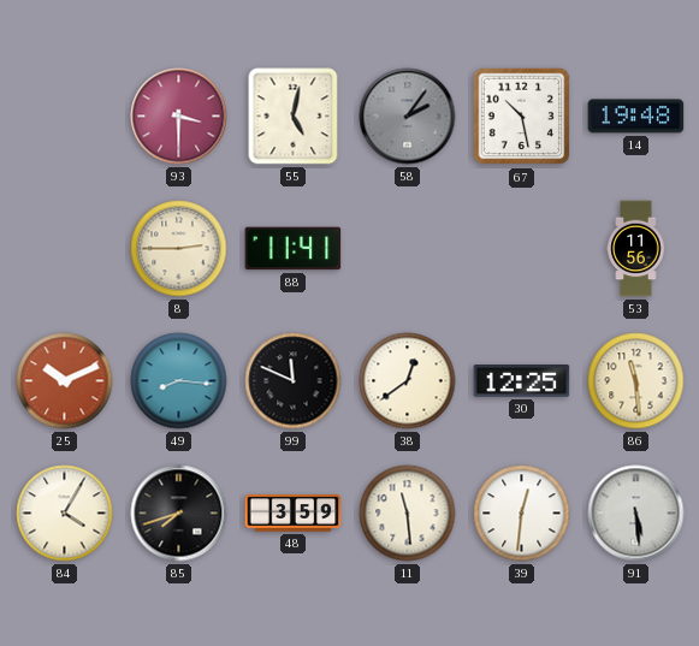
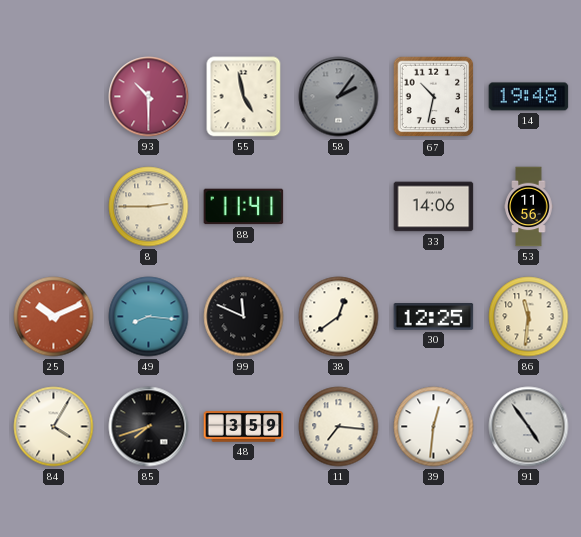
93: 3:30 -> 10:30 (149, 97)
55: 5:02 -> 4:58 (244, 97)
67: 10:28 -> 10:32 (434, 97)
33: none -> 14:06 (434, 207)
86: 11:29 -> 11:31 (529, 317)
11: 11:29 -> 7:16 (339, 427)
91: 5:29 -> 4:54 (529, 427)
